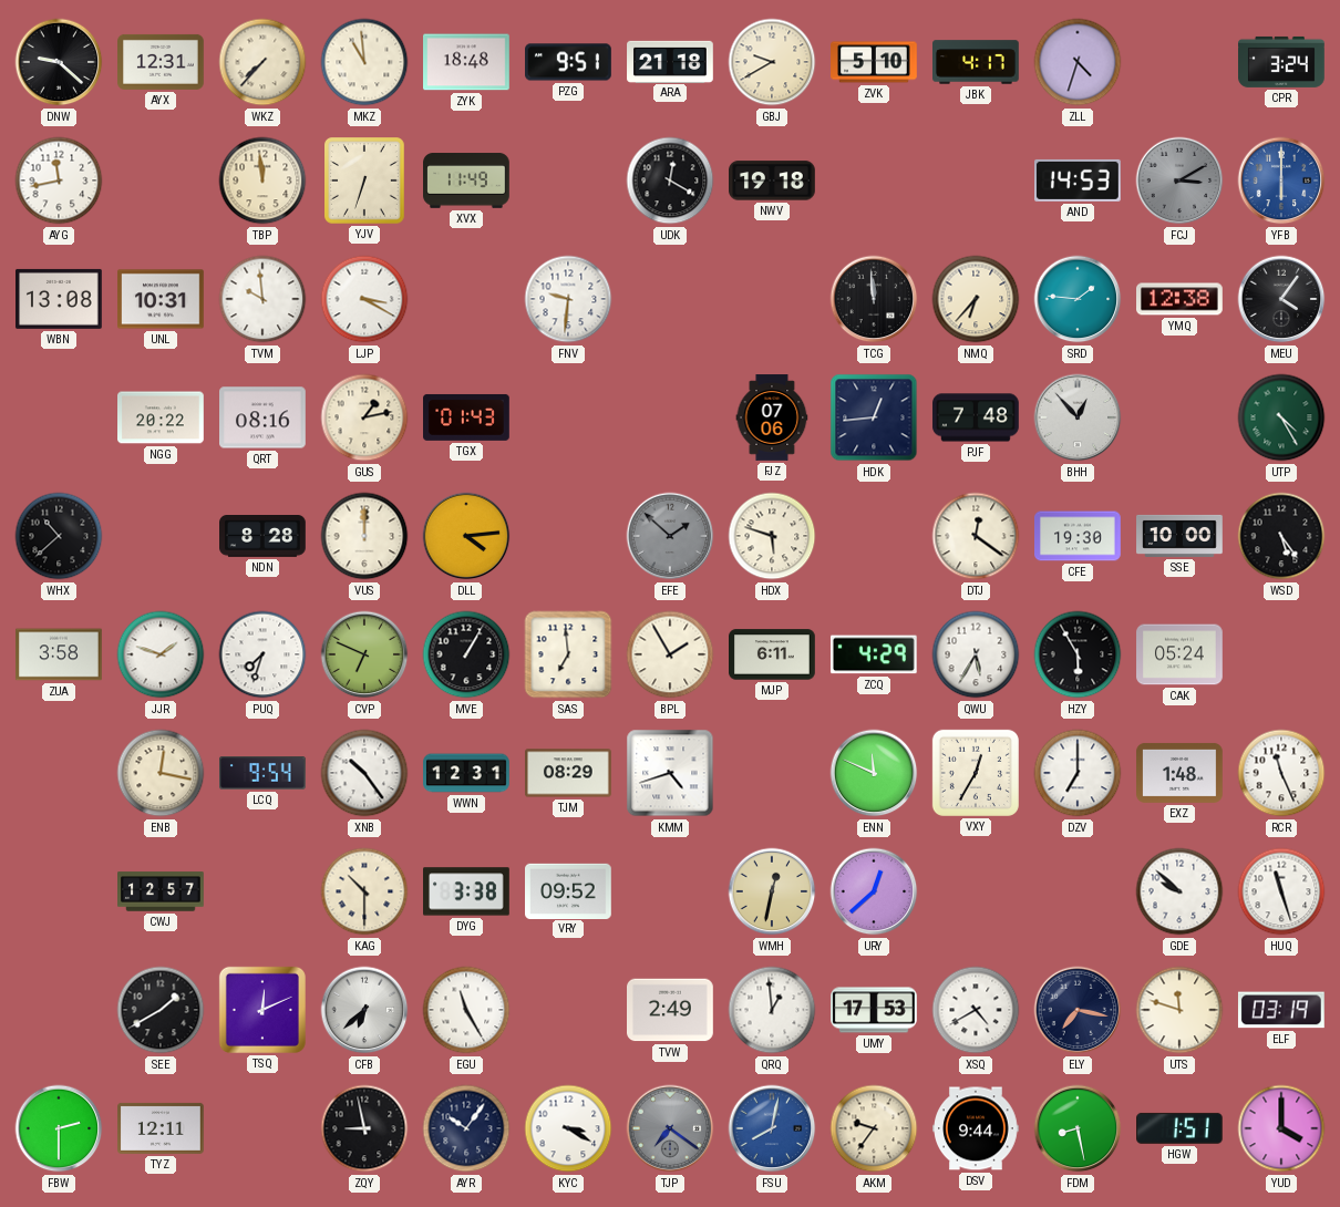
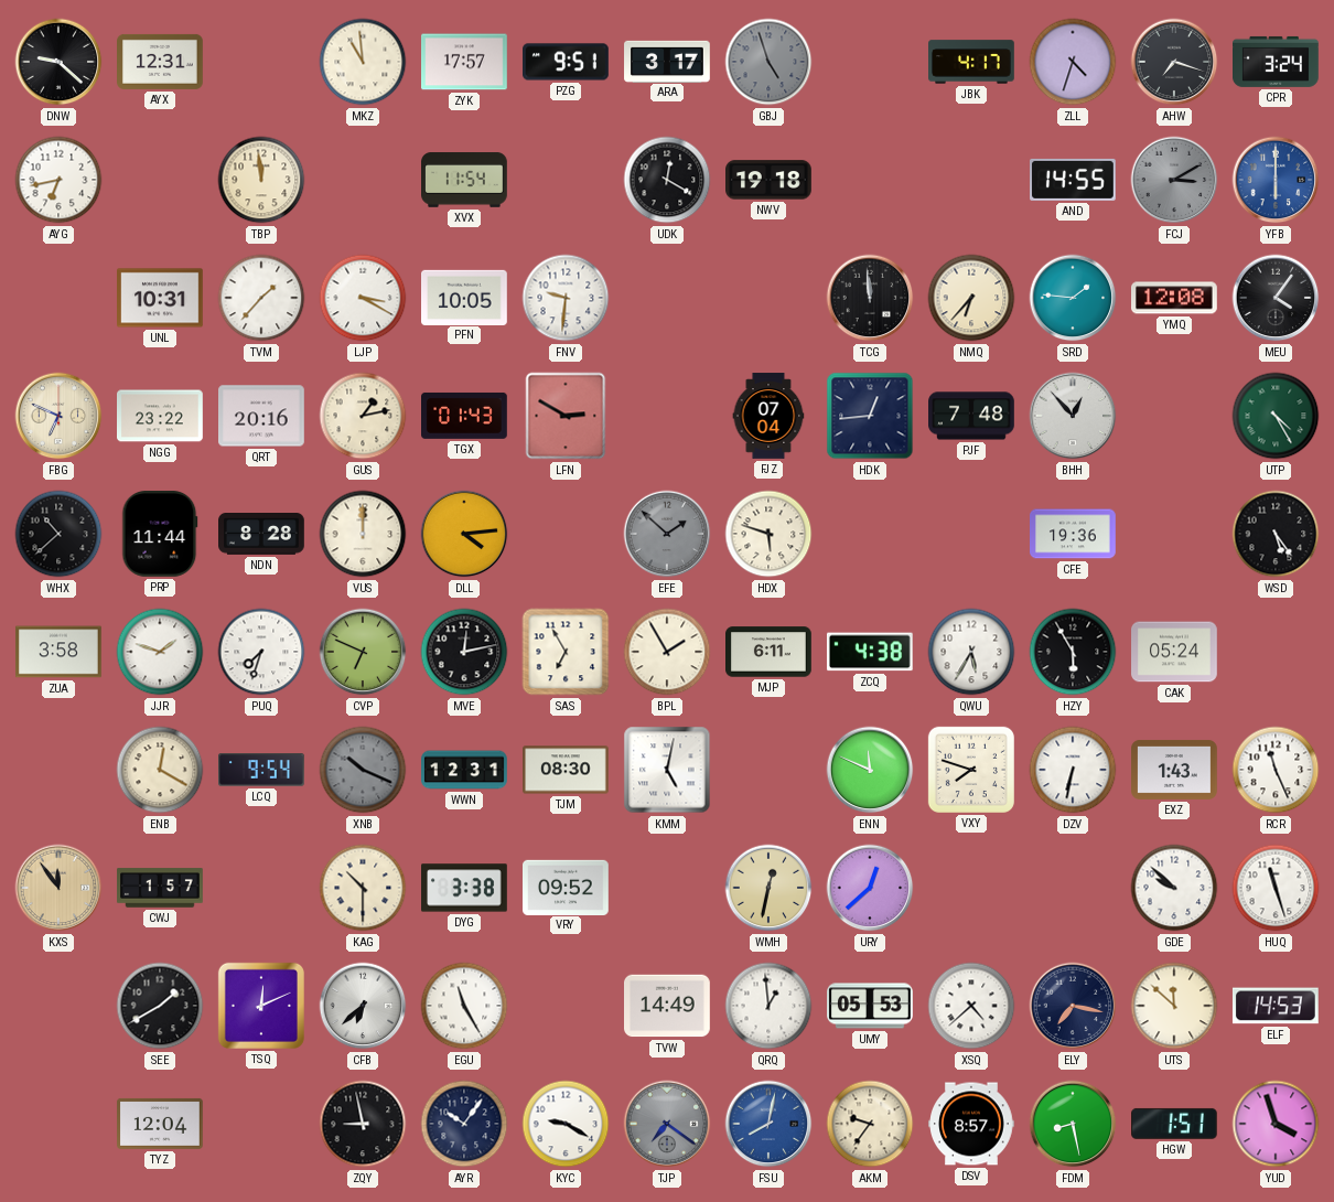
WKZ: 7:37 -> none (262, 62)
ZYK: 18:48 -> 17:57 (465, 62)
ARA: 21:18 -> 3:17 (667, 61)
GBJ: 9:40 -> 4:57 (768, 62)
GBJ dial: cream -> grey (768, 62)
ZVK: 5:10 -> none (874, 62)
AHW: none -> 7:18 (1174, 62)
AYG: 11:43 -> 6:43 (58, 180)
YJV: 6:33 -> none (365, 182)
XVX: 11:49 -> 11:54 (465, 180)
AND: 14:53 -> 14:55 (1074, 180)
WBN: 13:08 -> none (60, 299)
TVM: 9:59 -> 1:37 (261, 298)
PFN: none -> 10:05 (465, 297)
YMQ: 12:38 -> 12:08 (1175, 298)
FBG: none -> 6:49 (58, 416)
NGG: 20:22 -> 23:22 (161, 416)
QRT: 08:16 -> 20:16 (262, 416)
LFN: none -> 2:50 (566, 416)
FJZ: 07:06 -> 07:04 (768, 416)
PRP: none -> 11:44 (160, 535)
DTJ: 12:21 -> none (976, 536)
CFE: 19:30 -> 19:36 (1073, 534)
SSE: 10:00 -> none (1179, 536)
MVE: 1:05 -> 12:13 (464, 652)
SAS: 6:59 -> 6:55 (566, 652)
ZCQ: 4:29 -> 4:38 (870, 652)
ENB: 12:17 -> 12:20 (160, 770)
XNB: 10:24 -> 10:19 (363, 770)
XNB dial: white -> grey (363, 770)
TJM: 08:29 -> 08:30 (567, 770)
KMM: 4:42 -> 5:02 (667, 770)
VXY: 12:35 -> 7:48 (971, 770)
DZV: 7:00 -> 6:32 (1073, 770)
EXZ: 1:48 -> 1:43 (1174, 770)
KXS: none -> 11:54 (58, 888)
CWJ: 12:57 -> 1:57 (160, 888)
TVW: 2:49 -> 14:49 (668, 1006)
UMY: 17:53 -> 05:53 (870, 1006)
XSQ: 4:40 -> 4:38 (971, 1006)
UTS: 11:48 -> 11:52 (1174, 1006)
ELF: 03:19 -> 14:53 (1276, 1006)
FBW: 2:30 -> none (59, 1128)
TYZ: 12:11 -> 12:04 (161, 1124)
KYC: 3:20 -> 9:20 (566, 1124)
DSV: 9:44 -> 8:57 (972, 1124)
YUD: 4:00 -> 3:57 (1276, 1124)
